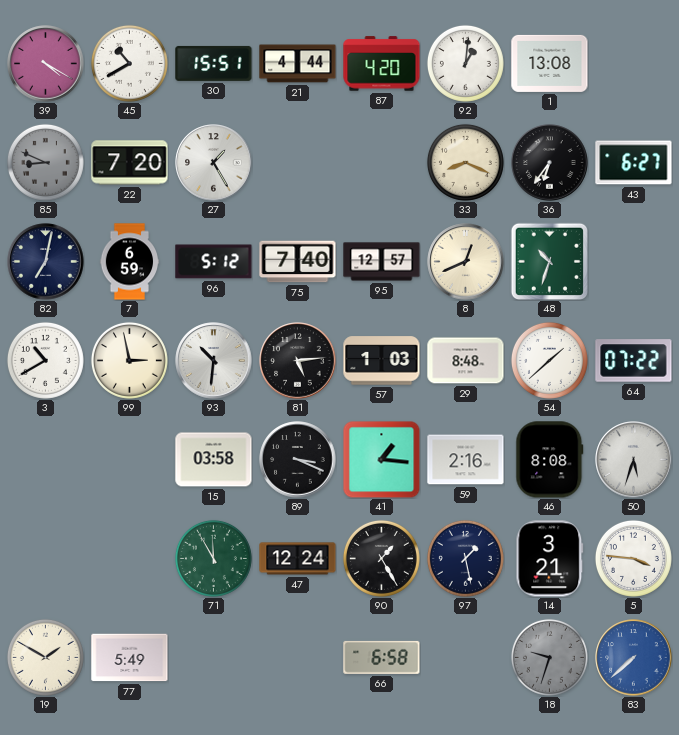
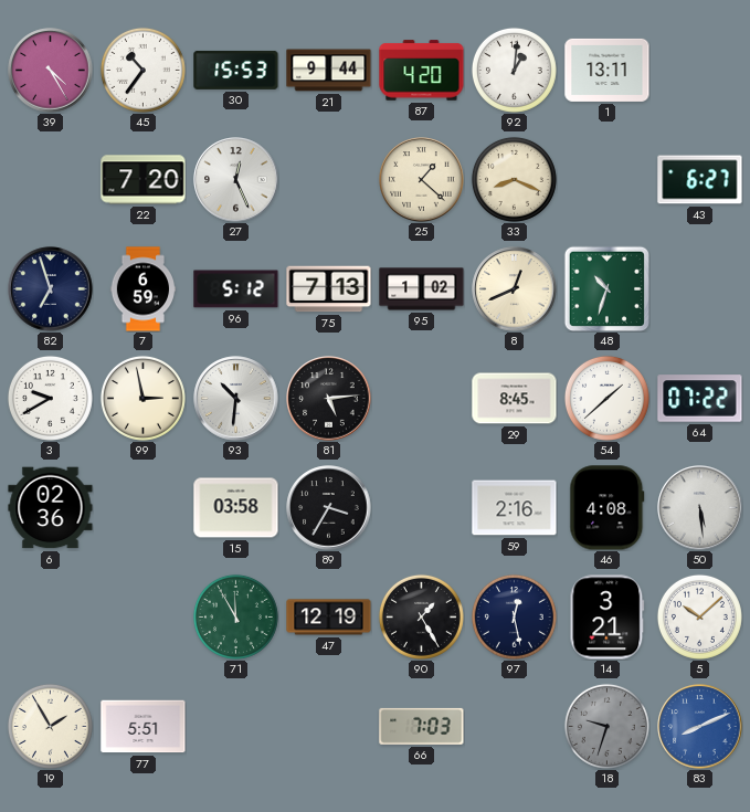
39: 4:20 -> 4:25 (51, 71)
45: 10:40 -> 10:36 (142, 70)
30: 15:51 -> 15:53 (236, 70)
21: 4:44 -> 9:44 (329, 71)
1: 13:08 -> 13:11 (608, 70)
85: 8:49 -> none (45, 162)
27: 1:25 -> 12:26 (236, 180)
25: none -> 1:22 (422, 180)
36: 6:36 -> none (550, 163)
82: 7:02 -> 6:57 (51, 289)
75: 7:40 -> 7:13 (329, 289)
95: 12:57 -> 1:02 (422, 289)
3: 10:40 -> 9:40 (50, 398)
57: 1:03 -> none (382, 361)
29: 8:48 -> 8:45 (515, 399)
6: none -> 02:36 (51, 508)
89: 3:19 -> 3:35 (329, 508)
41: 1:16 -> none (381, 459)
46: 8:08 -> 4:08 (608, 508)
50: 5:33 -> 5:29 (700, 508)
47: 12:24 -> 12:19 (329, 618)
97: 1:28 -> 12:28 (514, 616)
5: 3:46 -> 10:08 (699, 616)
19: 1:50 -> 1:55 (50, 726)
77: 5:49 -> 5:51 (144, 727)
66: 6:58 -> 7:03 (422, 726)
83: 7:38 -> 8:11 (700, 727)
